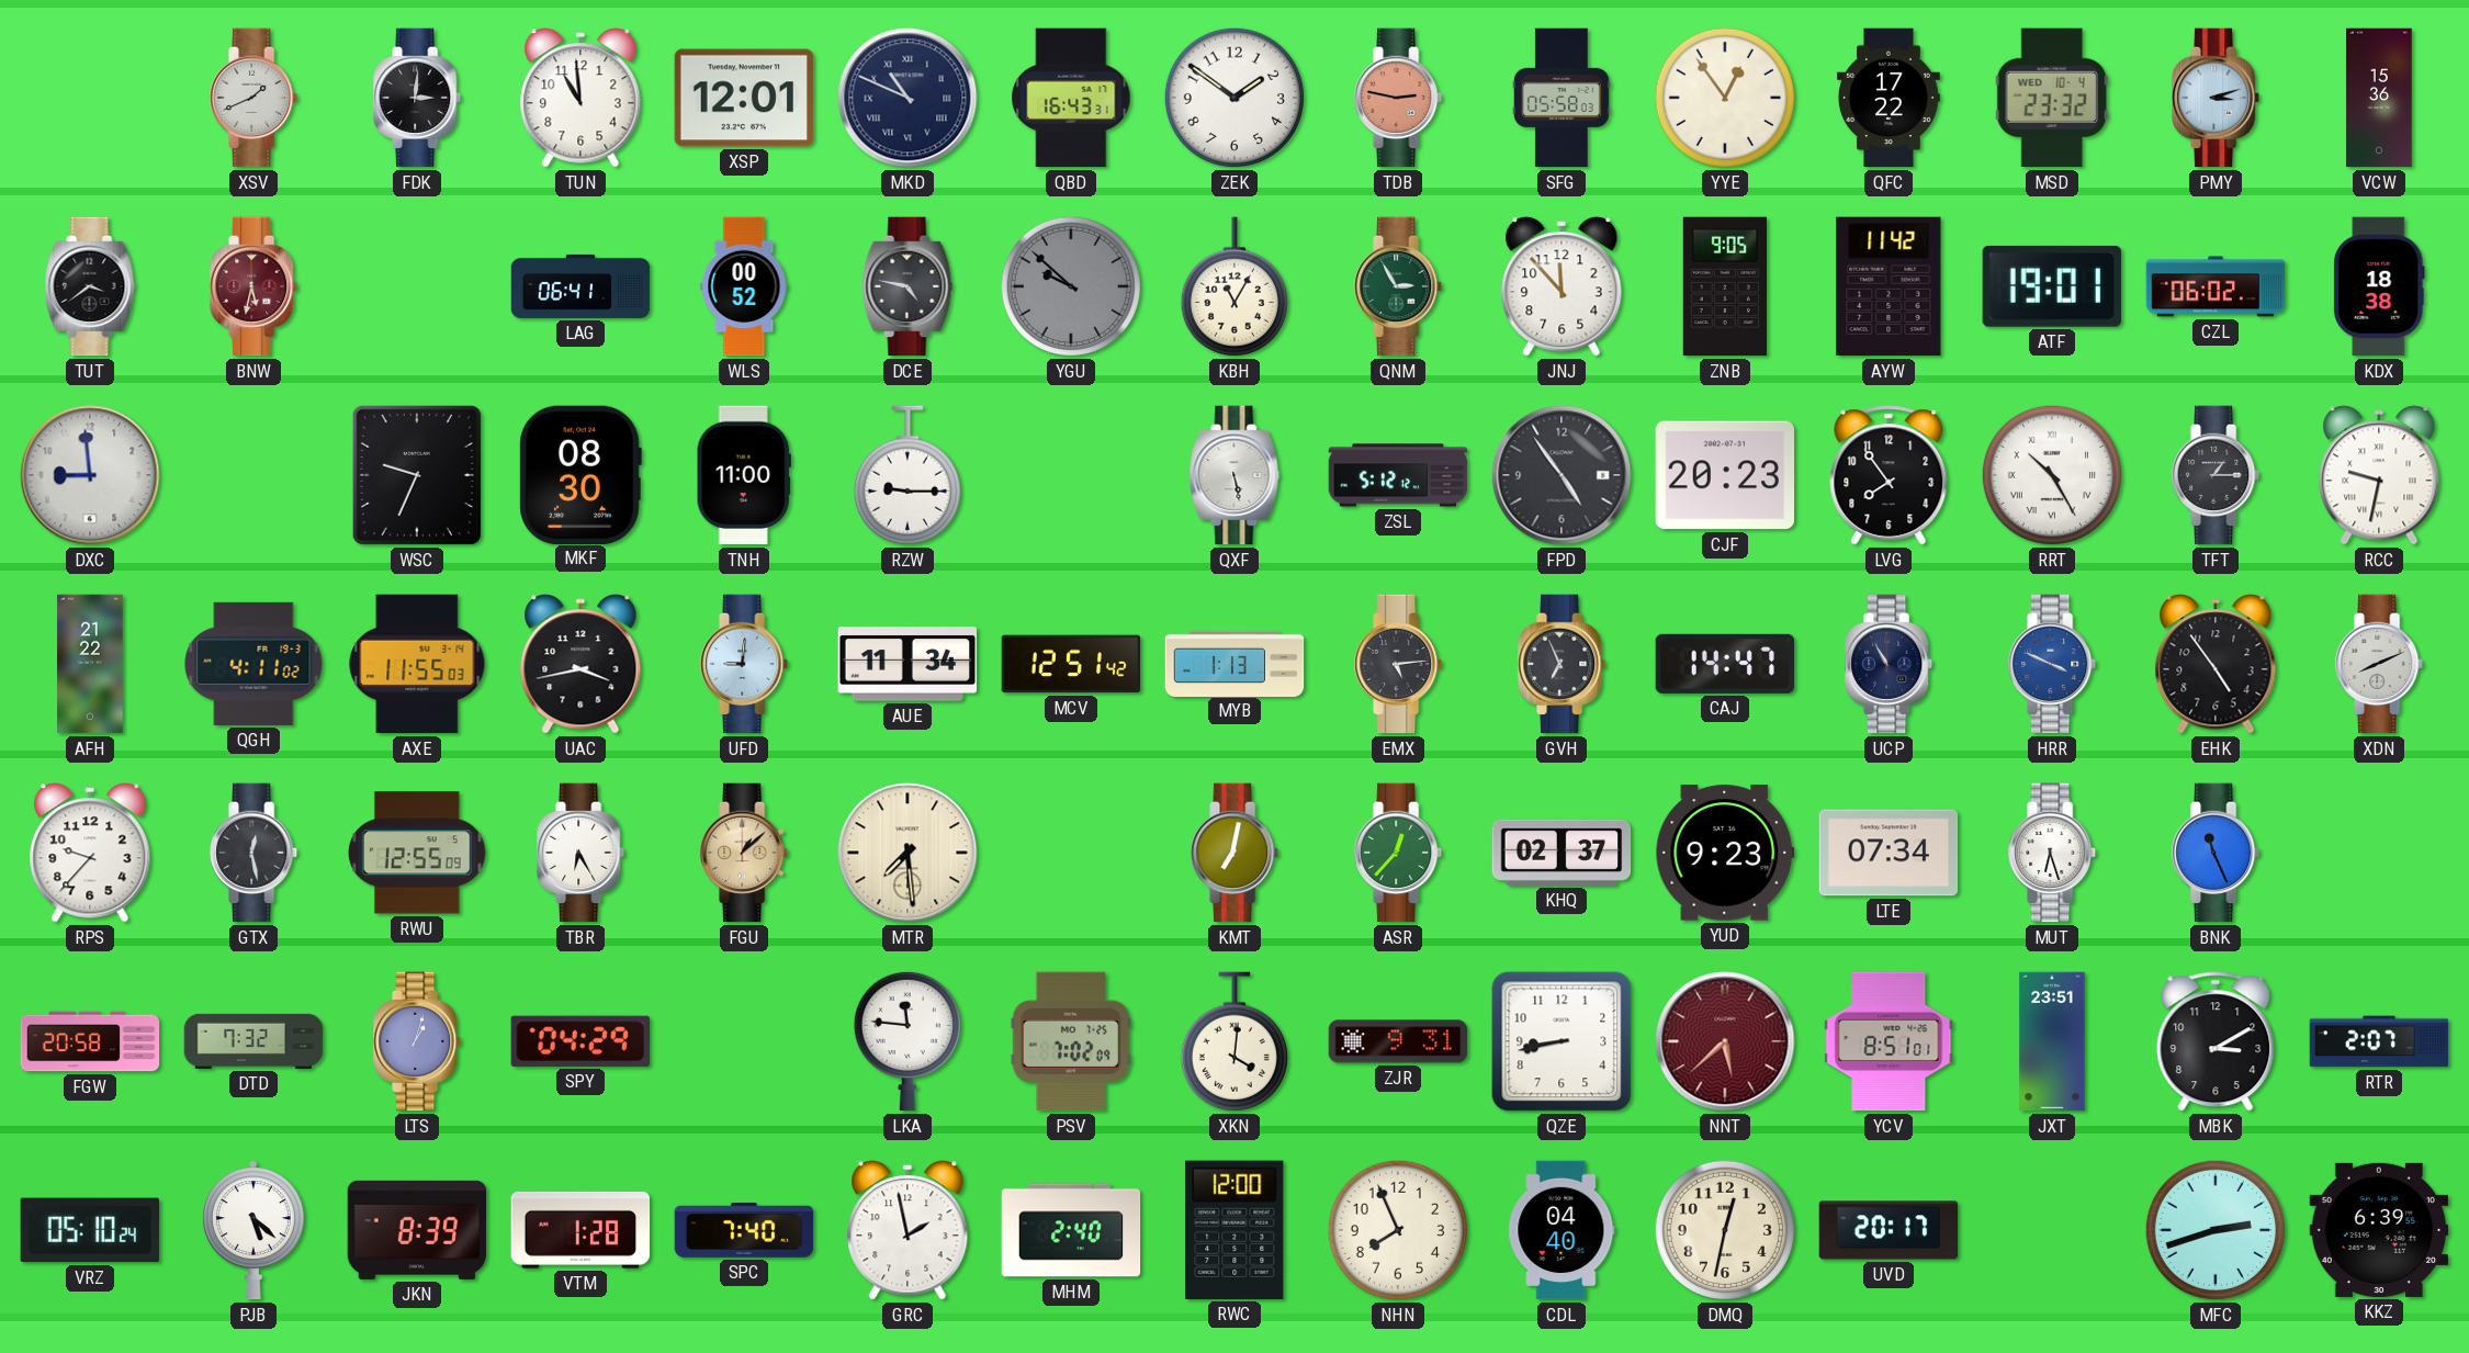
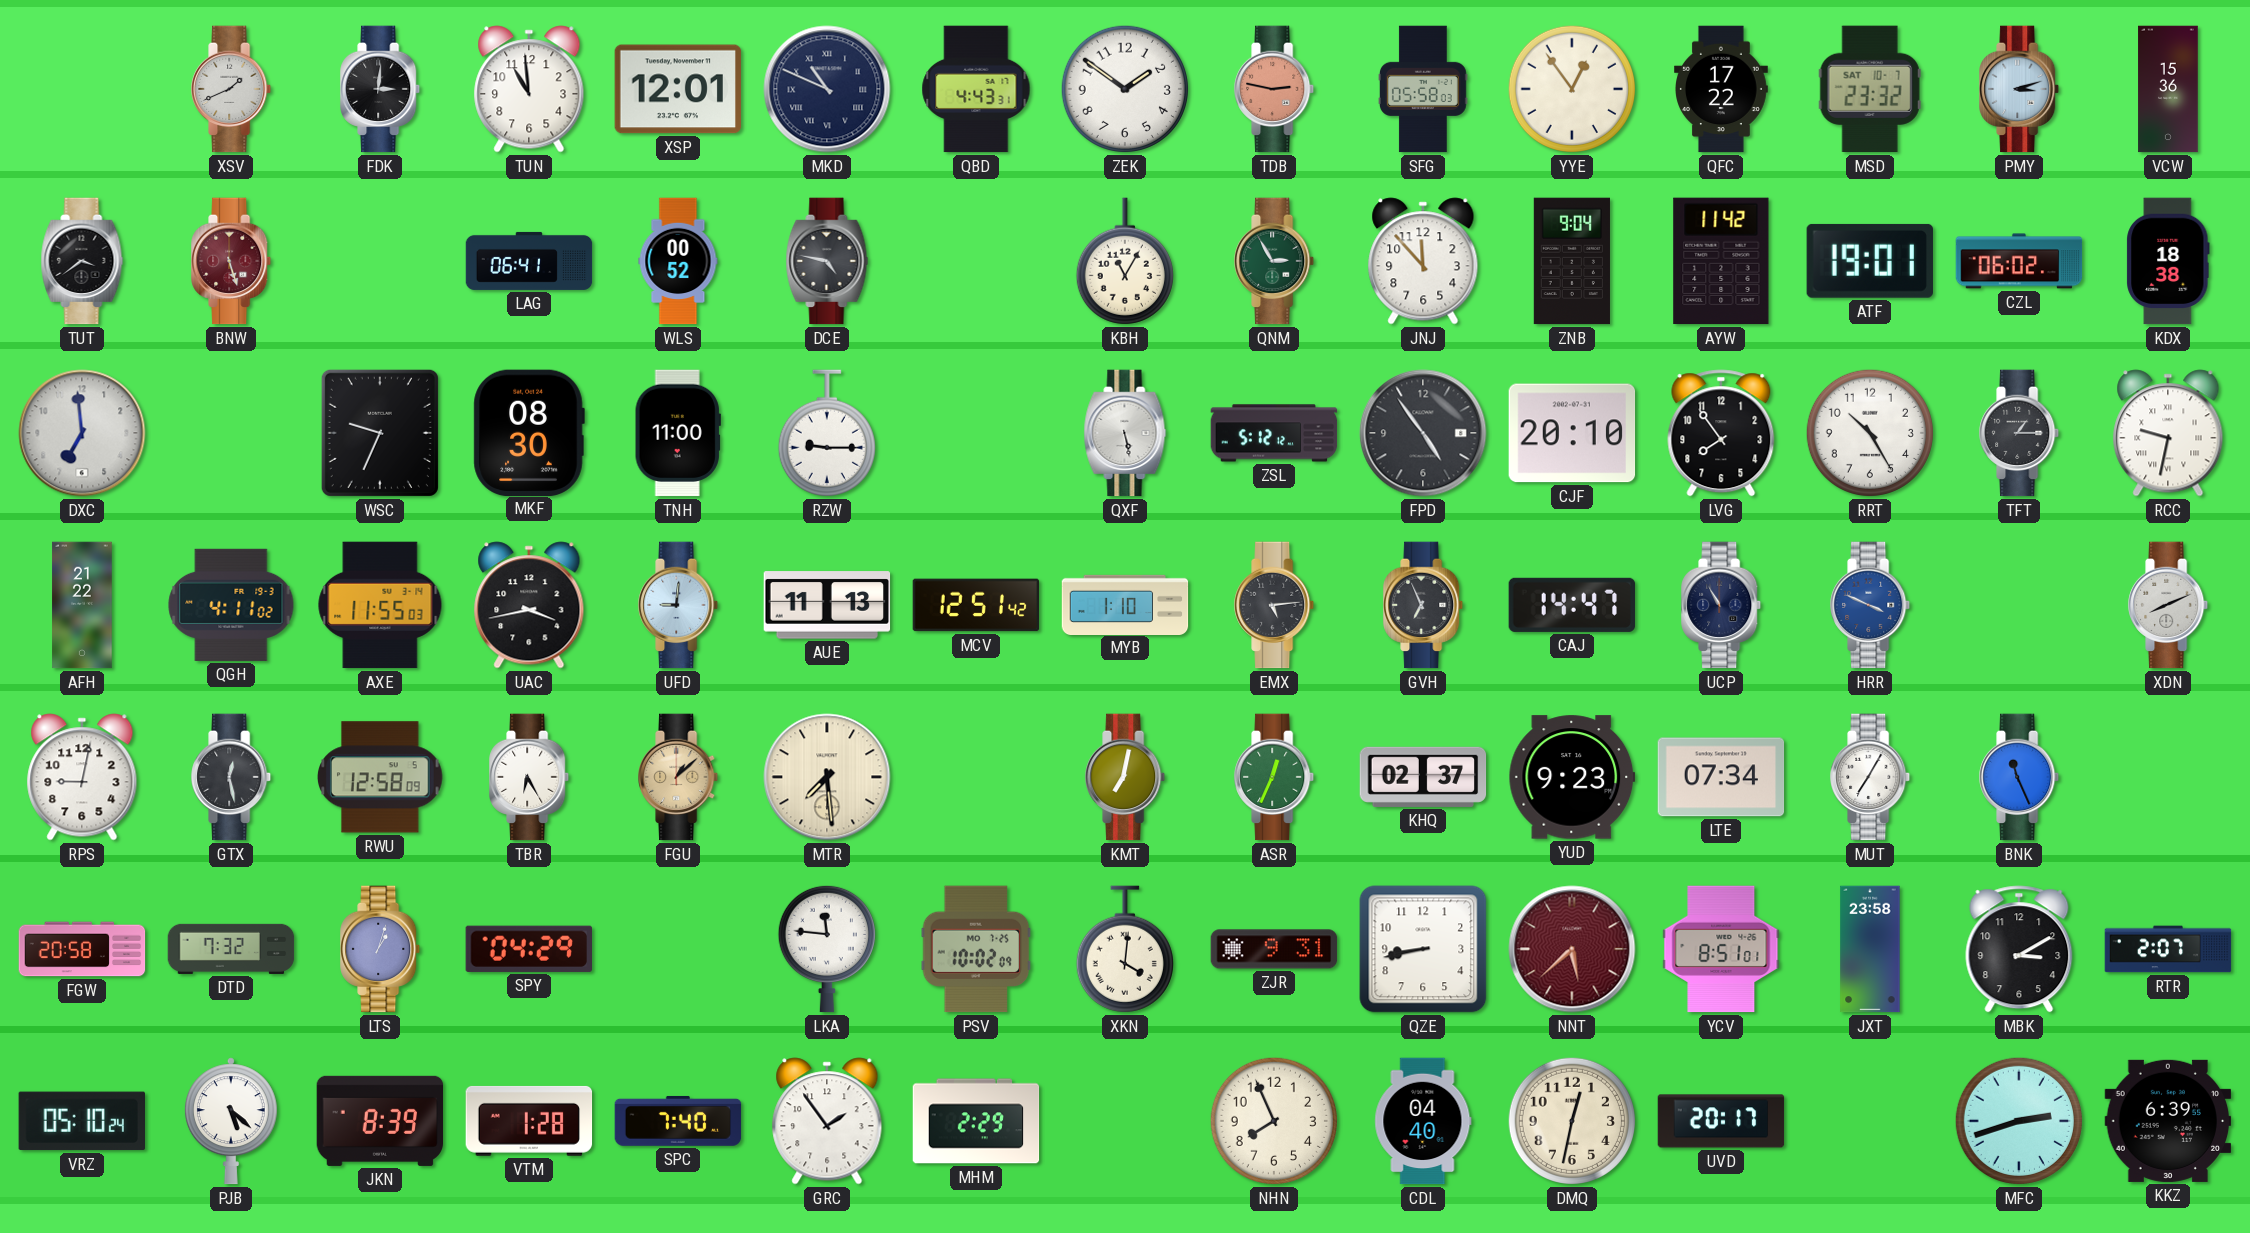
QBD: 16:43 -> 4:43 (976, 89)
MSD date: WED 10-4 -> SAT 10-7 (1870, 89)
BNW: 5:32 -> 5:27 (232, 261)
YGU: 9:52 -> none (1071, 286)
ZNB: 9:05 -> 9:04 (1572, 261)
DXC: 8:59 -> 6:59 (82, 433)
CJF: 20:23 -> 20:10 (1572, 433)
RRT numerals: Roman -> Arabic (1870, 433)
AUE: 11:34 -> 11:13 (827, 605)
MYB: 1:13 -> 1:10 (1125, 604)
EHK: 4:54 -> none (2216, 664)
RPS: 9:37 -> 9:02 (82, 777)
RWU: 12:55 -> 12:58 (381, 777)
ASR: 12:37 -> 12:34 (1275, 777)
MUT: 6:27 -> 7:05 (1871, 777)
PSV: 7:02 -> 10:02 (976, 949)
JXT: 23:51 -> 23:58 (1870, 949)
GRC: 1:58 -> 1:54 (827, 1121)
MHM: 2:40 -> 2:29 (976, 1121)
RWC: 12:00 -> none (1234, 1230)
